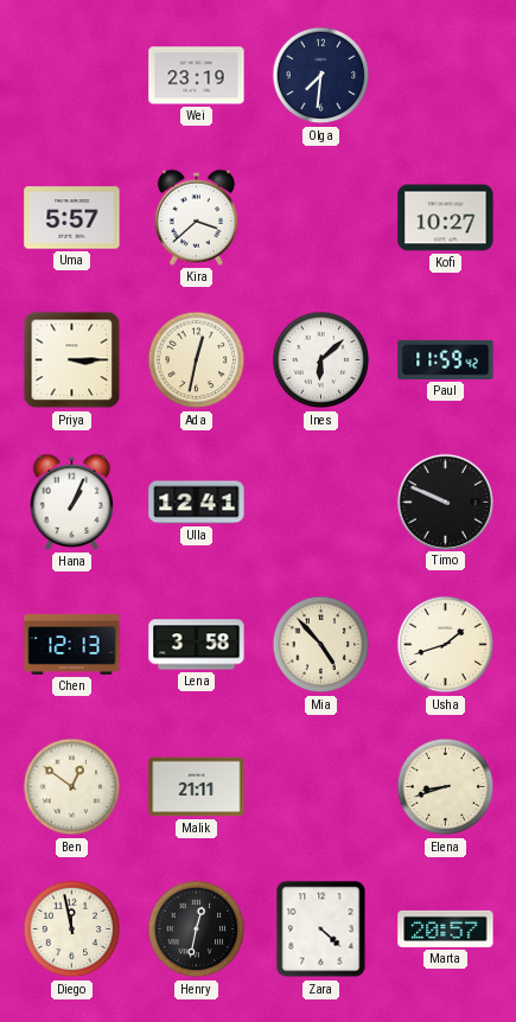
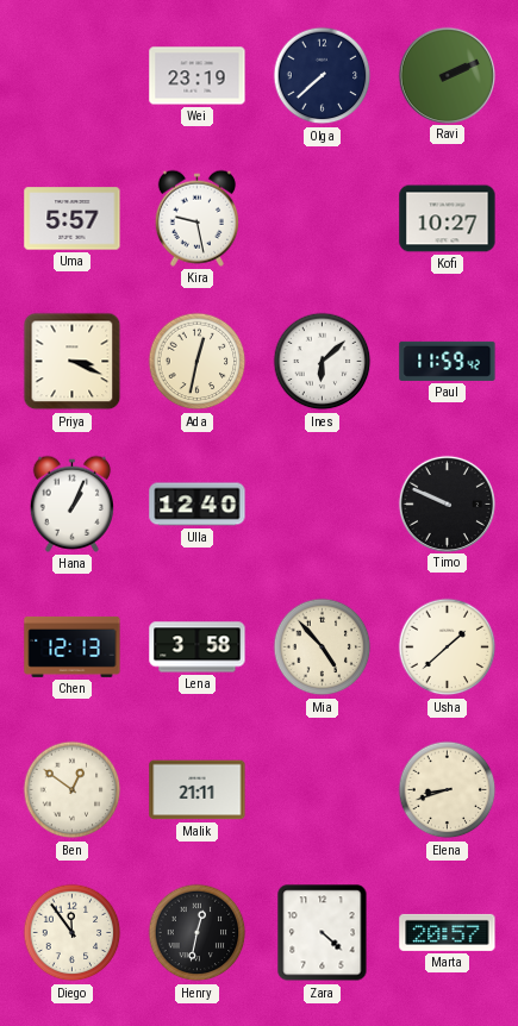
Olga: 7:31 -> 7:38 (323, 76)
Ravi: none -> 2:11 (447, 75)
Kira: 3:38 -> 9:28 (196, 218)
Priya: 3:15 -> 3:19 (73, 362)
Ulla: 12:41 -> 12:40 (198, 505)
Usha: 1:42 -> 1:38 (448, 647)
Diego: 11:58 -> 11:54 (73, 933)
